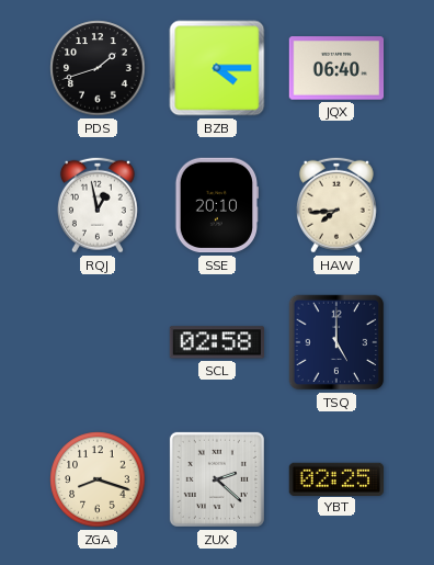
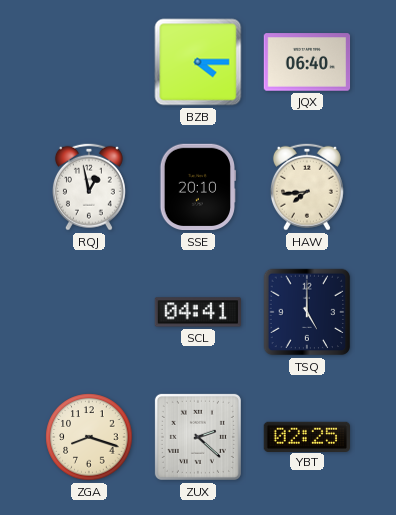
PDS: 1:42 -> none (98, 68)
SCL: 02:58 -> 04:41 (198, 312)
